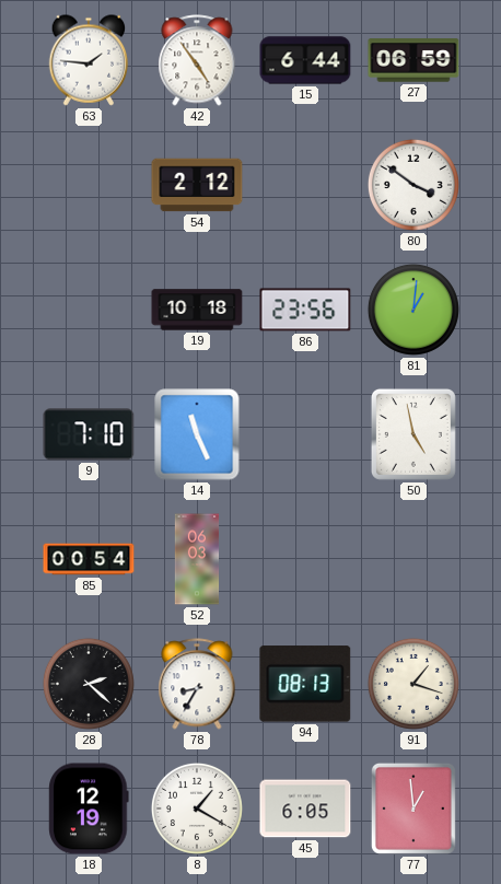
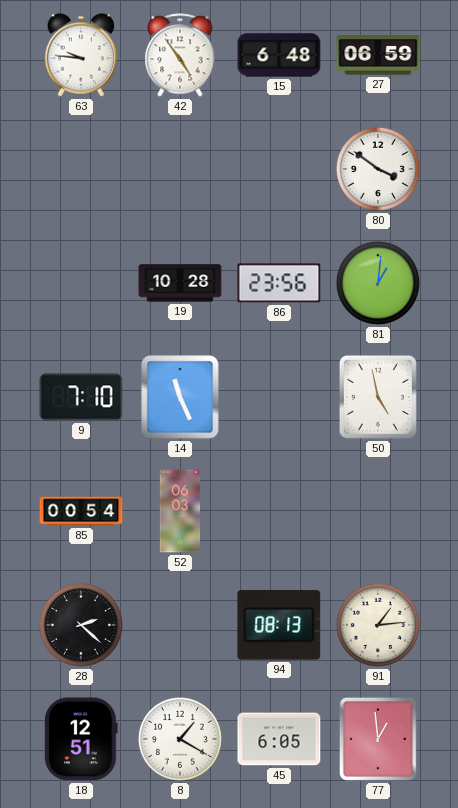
63: 1:46 -> 9:46 (81, 55)
15: 6:44 -> 6:48 (279, 55)
54: 2:12 -> none (197, 185)
19: 10:18 -> 10:28 (180, 283)
78: 8:35 -> none (197, 684)
91: 1:18 -> 1:14 (378, 625)
18: 12:19 -> 12:51 (81, 739)
